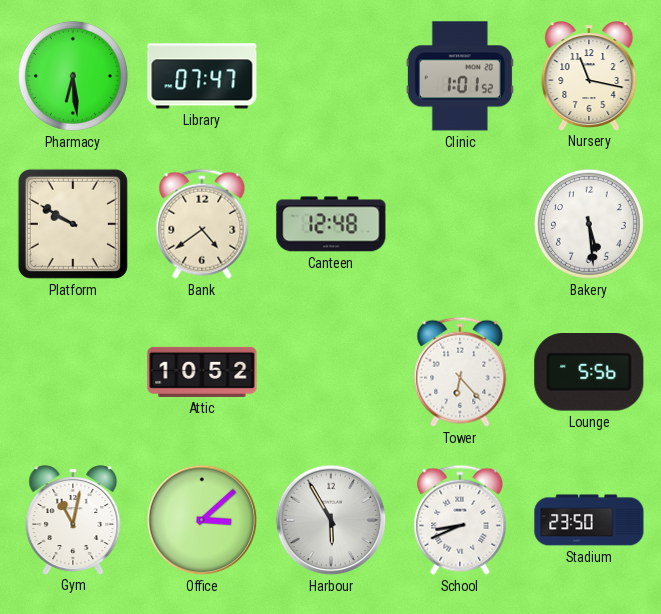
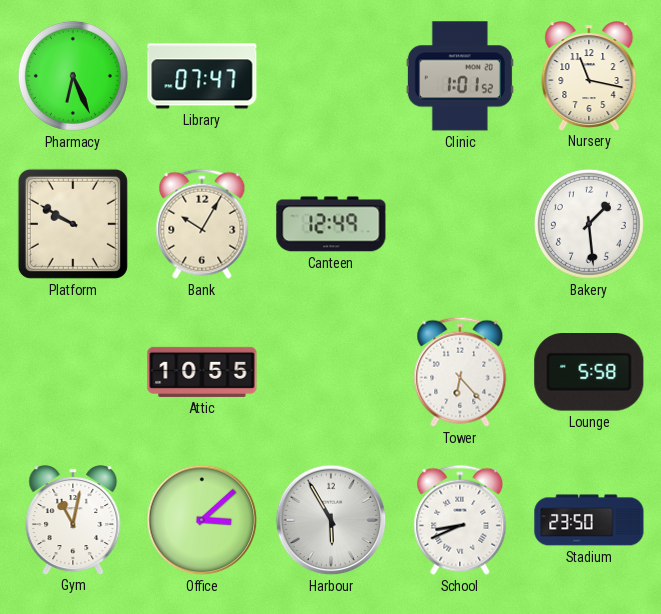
Pharmacy: 6:29 -> 6:26 (73, 76)
Bank: 4:39 -> 10:05 (202, 224)
Canteen: 12:48 -> 12:49 (331, 224)
Bakery: 5:29 -> 1:29 (589, 224)
Attic: 10:52 -> 10:55 (202, 372)
Lounge: 5:56 -> 5:58 (589, 372)
